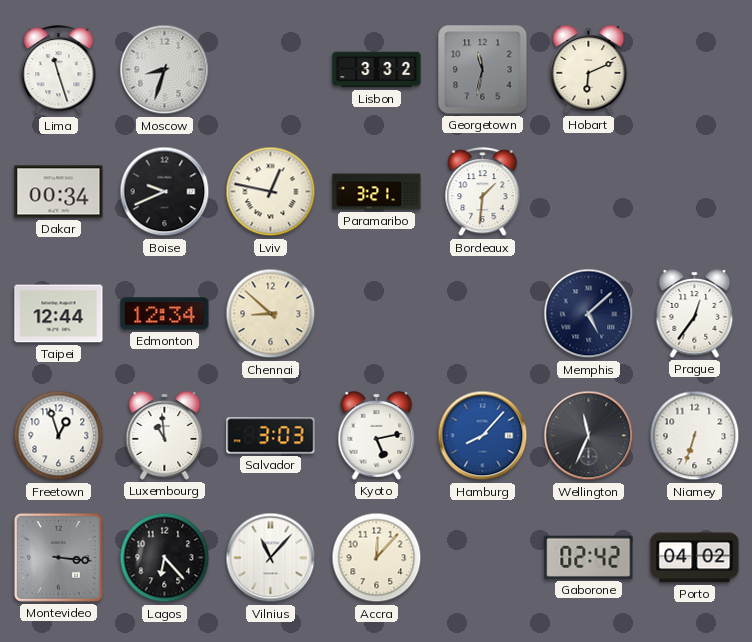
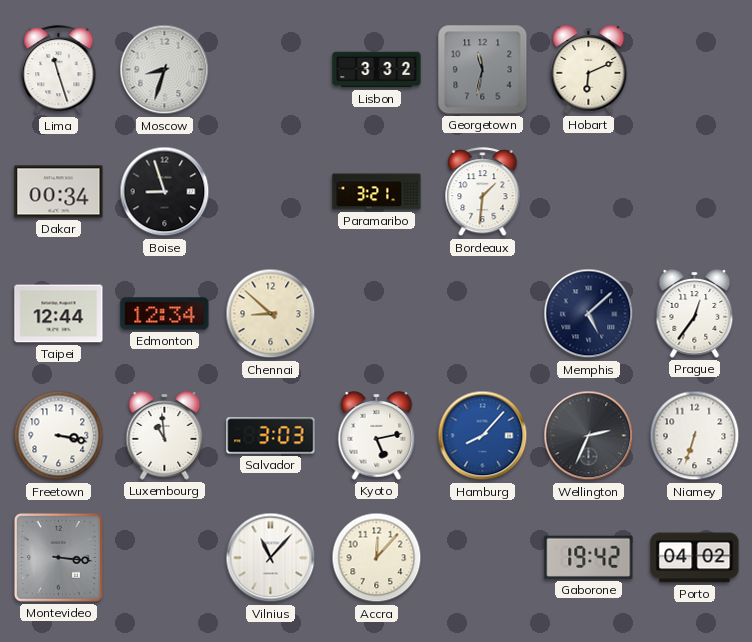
Boise: 9:41 -> 8:57 (165, 192)
Lviv: 12:47 -> none (271, 192)
Freetown: 12:57 -> 3:17 (59, 436)
Wellington: 11:34 -> 2:34 (589, 436)
Lagos: 6:23 -> none (165, 558)
Gaborone: 02:42 -> 19:42 (589, 557)
